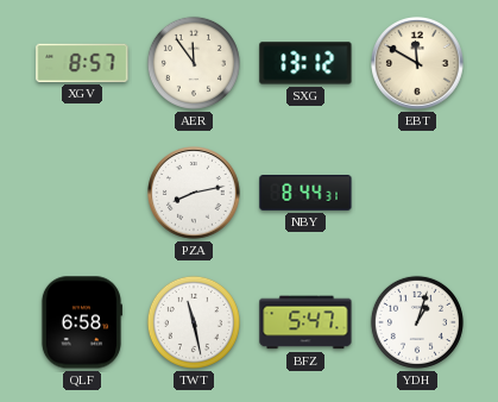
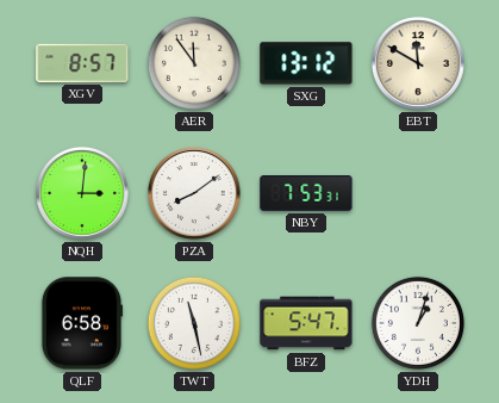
NQH: none -> 3:01 (83, 194)
PZA: 8:13 -> 8:09 (195, 194)
NBY: 8:44 -> 7:53 (306, 193)
